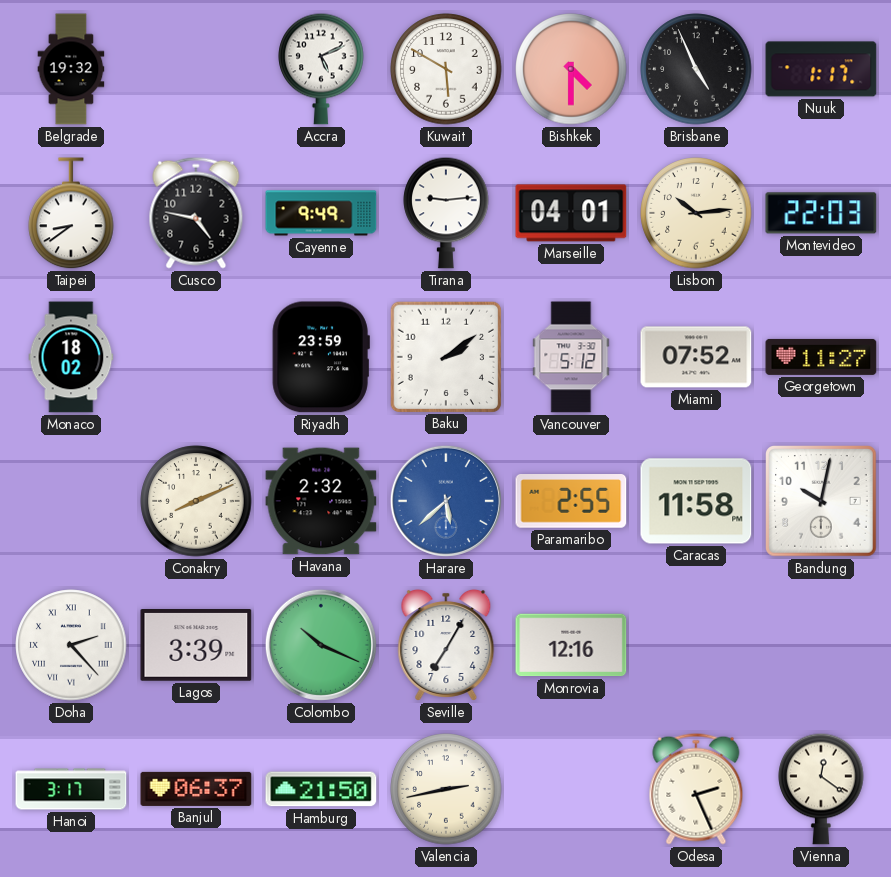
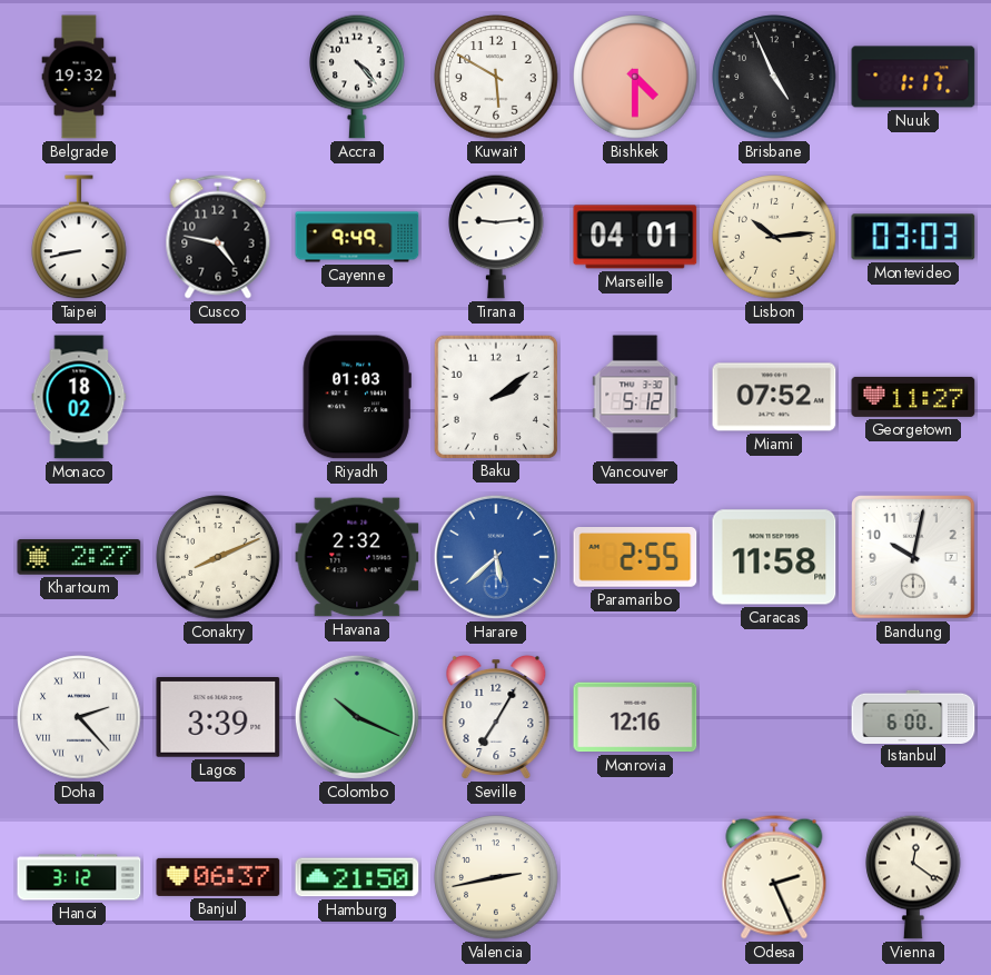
Accra: 5:11 -> 4:23 (357, 77)
Taipei: 8:39 -> 8:43 (79, 238)
Montevideo: 22:03 -> 03:03 (913, 237)
Riyadh: 23:59 -> 01:03 (357, 397)
Khartoum: none -> 2:27 (79, 557)
Istanbul: none -> 6:00 (913, 716)
Hanoi: 3:17 -> 3:12 (79, 877)
